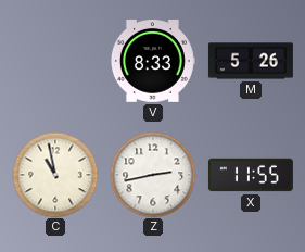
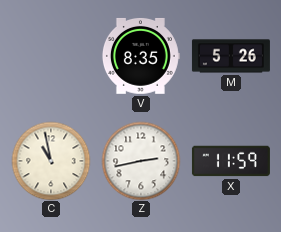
V: 8:33 -> 8:35 (141, 56)
X: 11:55 -> 11:59 (231, 161)
